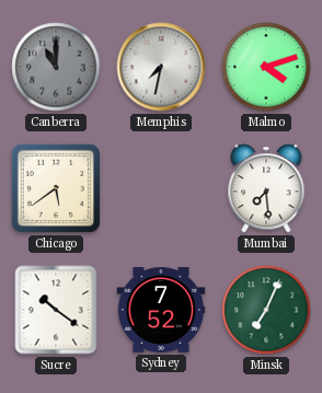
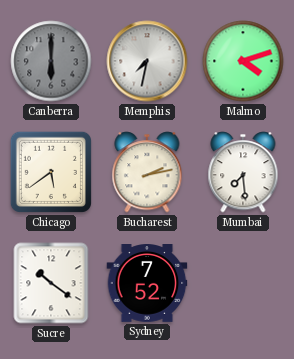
Canberra: 11:00 -> 6:00 (51, 61)
Bucharest: none -> 2:13 (147, 172)
Minsk: 7:04 -> none (266, 310)
